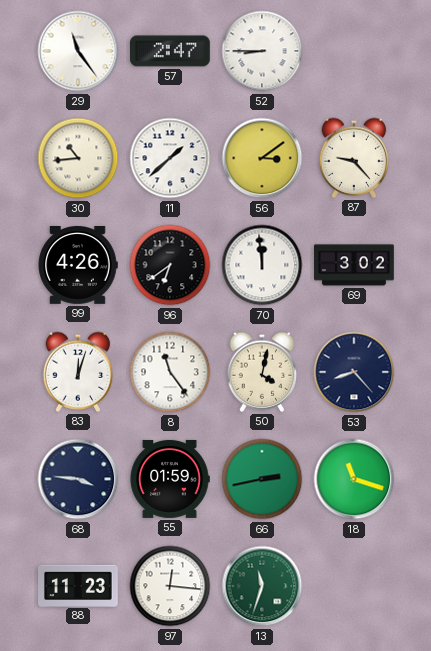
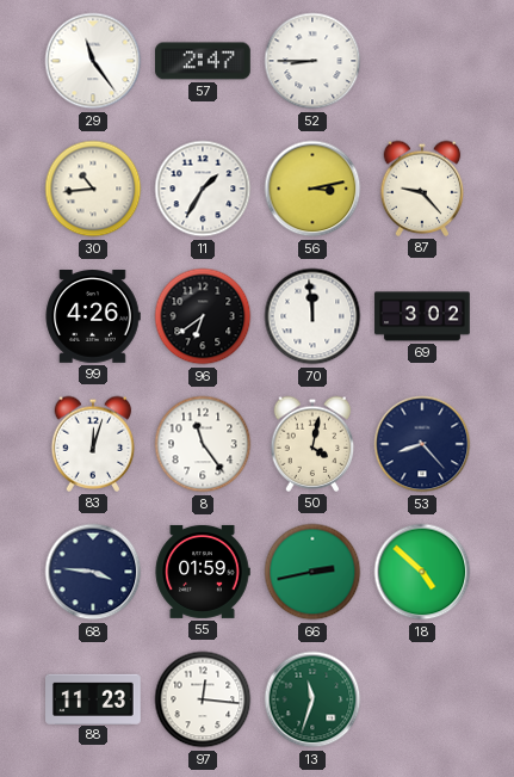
11: 1:38 -> 1:35 (203, 189)
56: 3:09 -> 3:13 (312, 189)
18: 11:18 -> 4:52 (422, 572)
